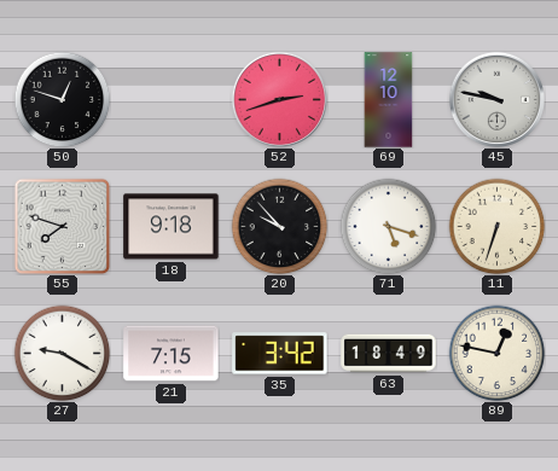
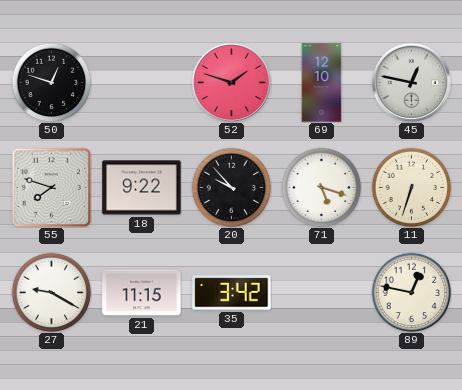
52: 2:42 -> 1:48 (231, 82)
45: 9:47 -> 12:47 (411, 82)
18: 9:18 -> 9:22 (142, 188)
21: 7:15 -> 11:15 (142, 293)
63: 18:49 -> none (389, 354)
